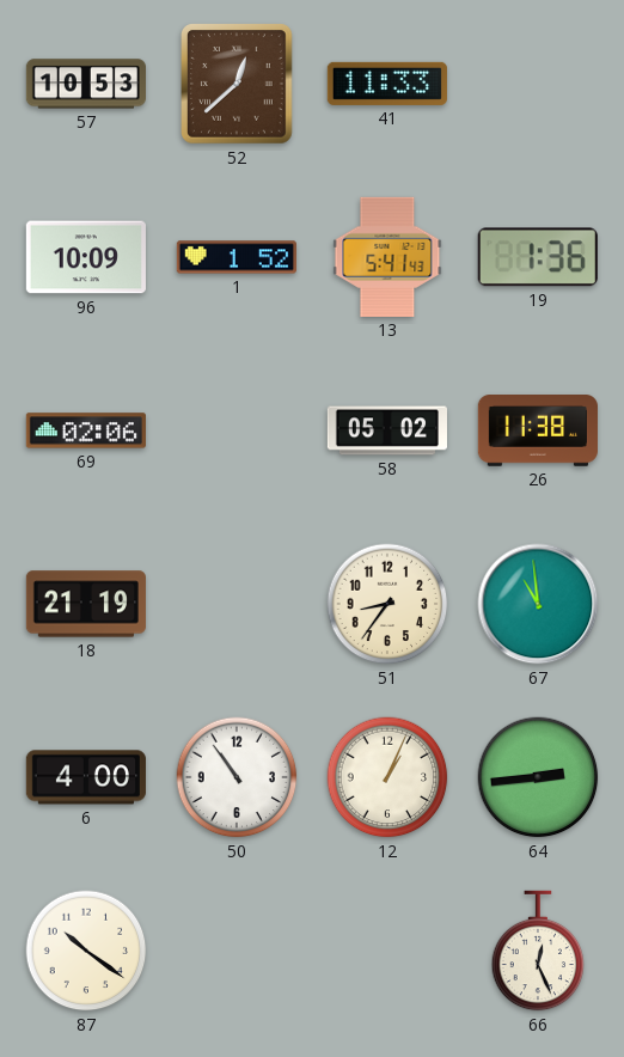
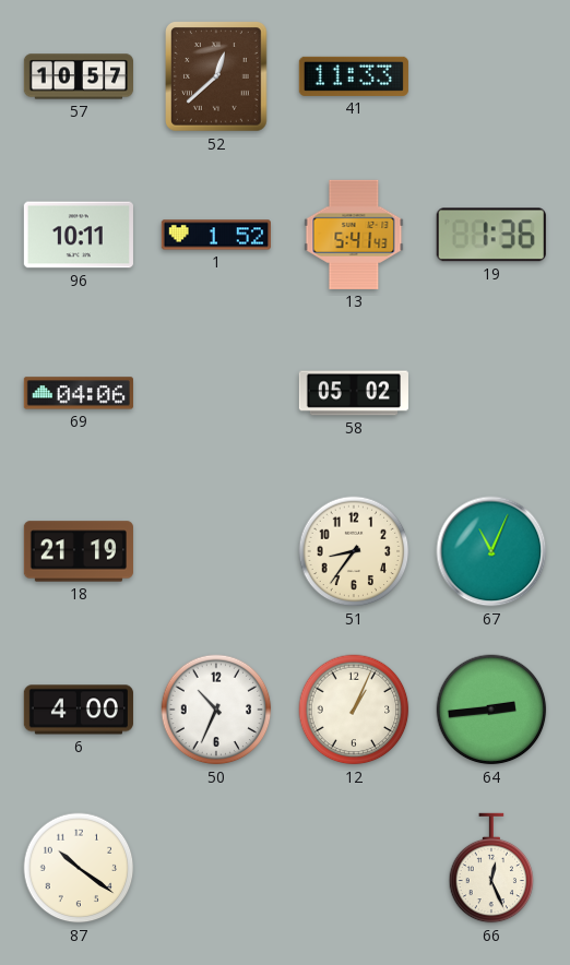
57: 10:53 -> 10:57 (78, 76)
96: 10:09 -> 10:11 (79, 235)
69: 02:06 -> 04:06 (79, 393)
26: 11:38 -> none (538, 432)
67: 10:59 -> 11:04 (491, 551)
50: 10:54 -> 10:34 (216, 710)
